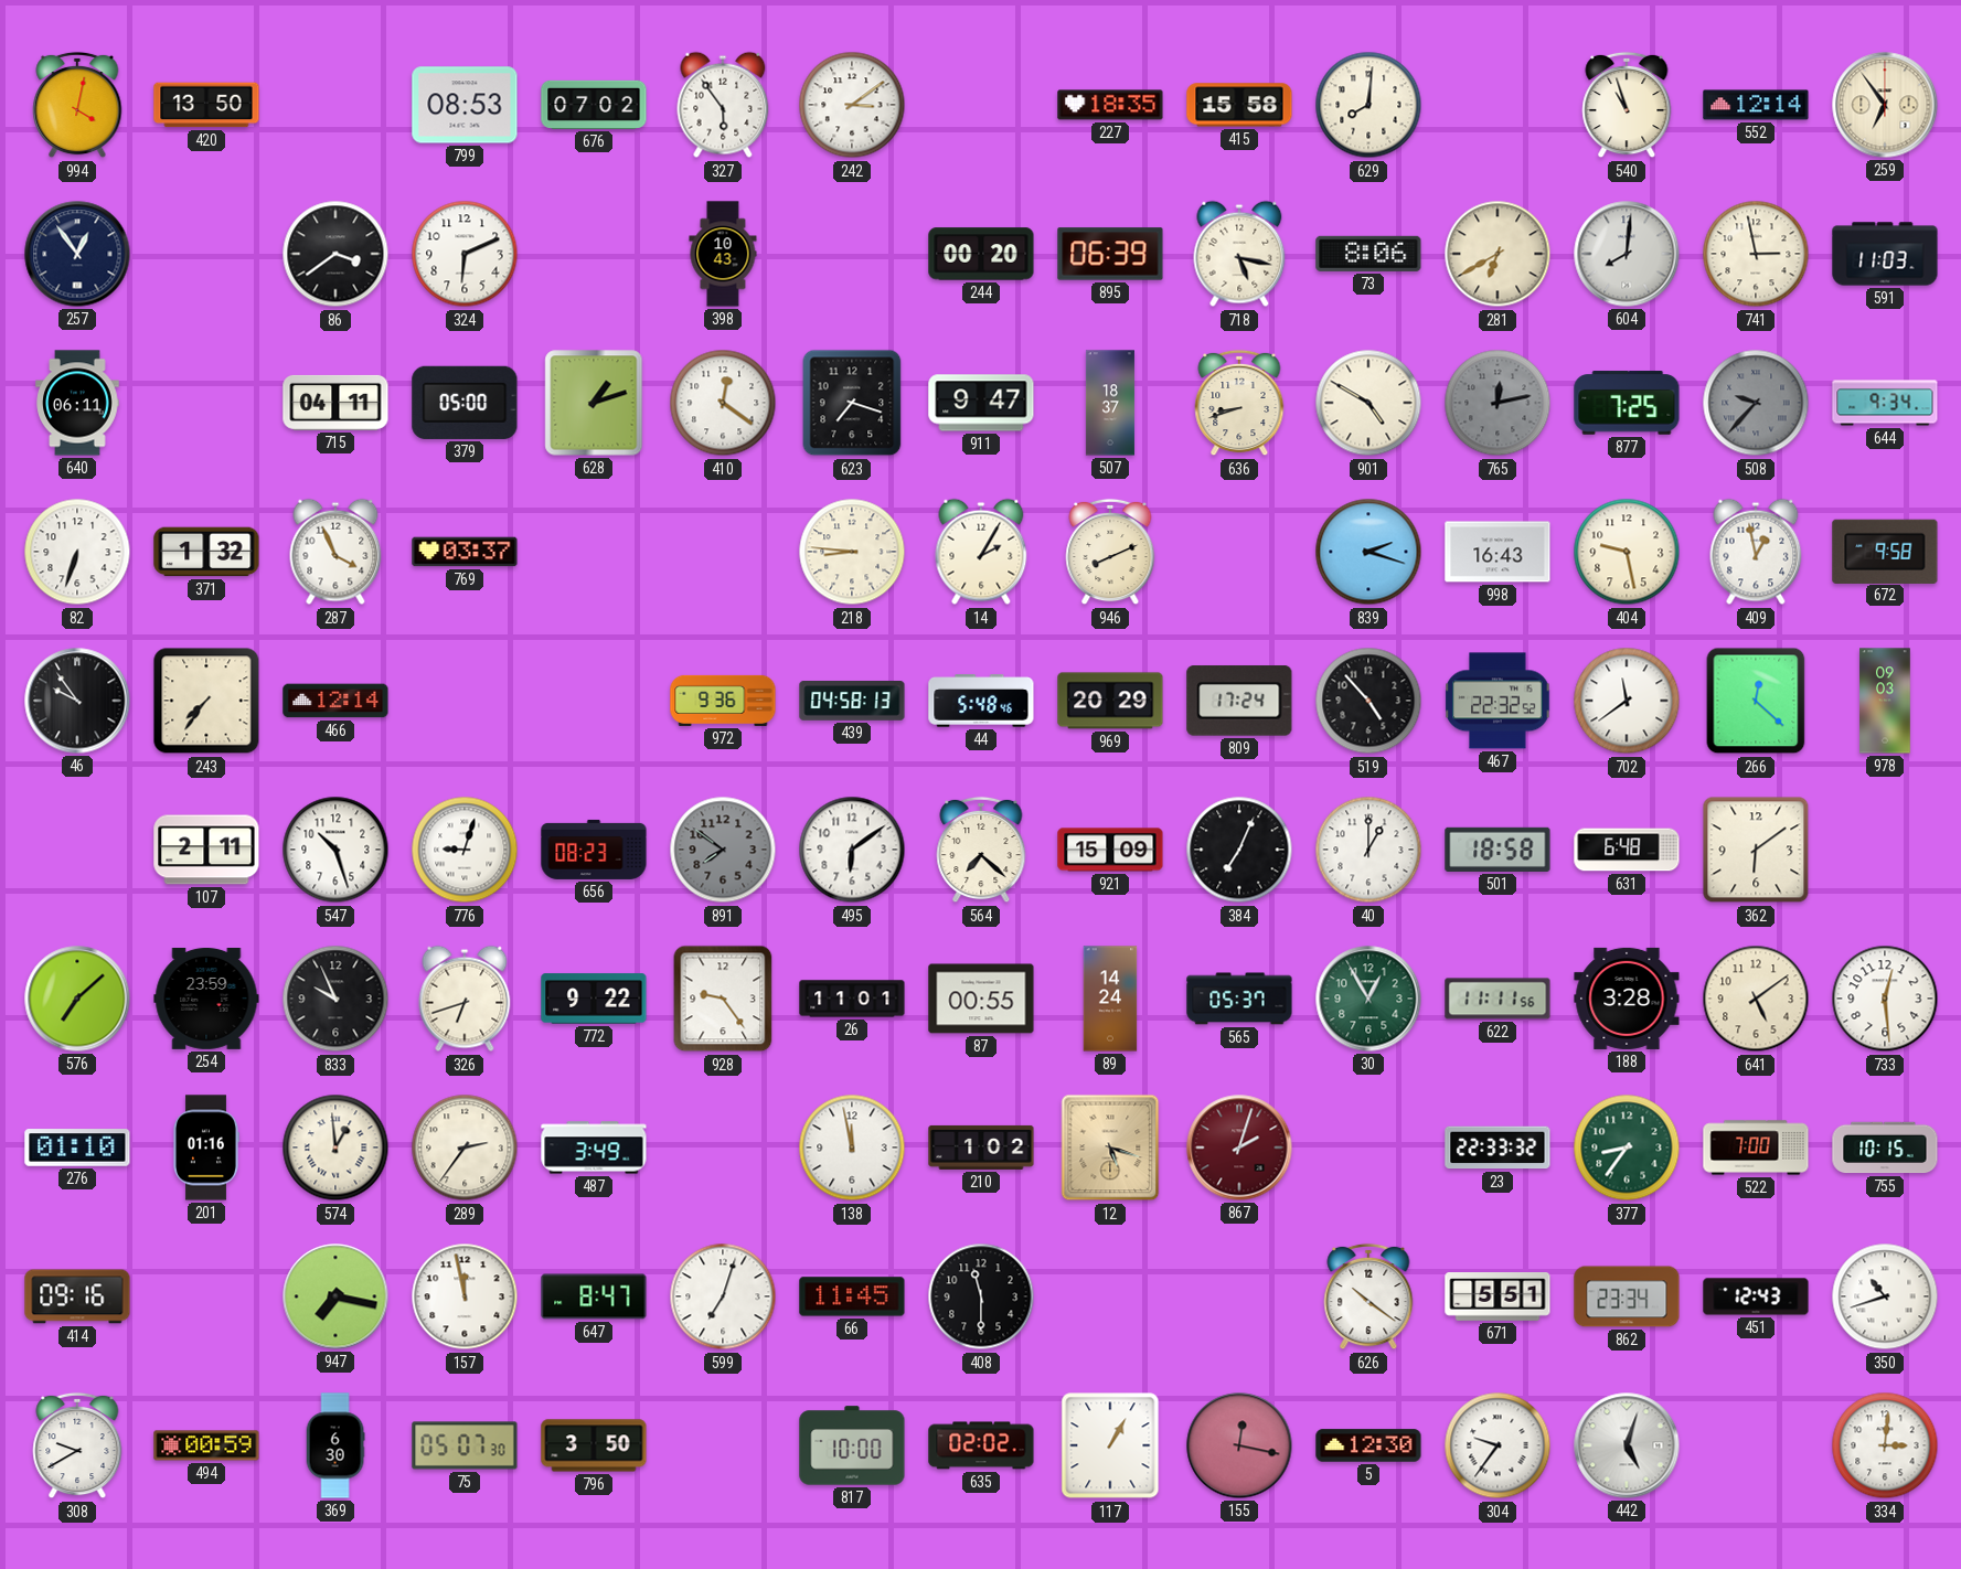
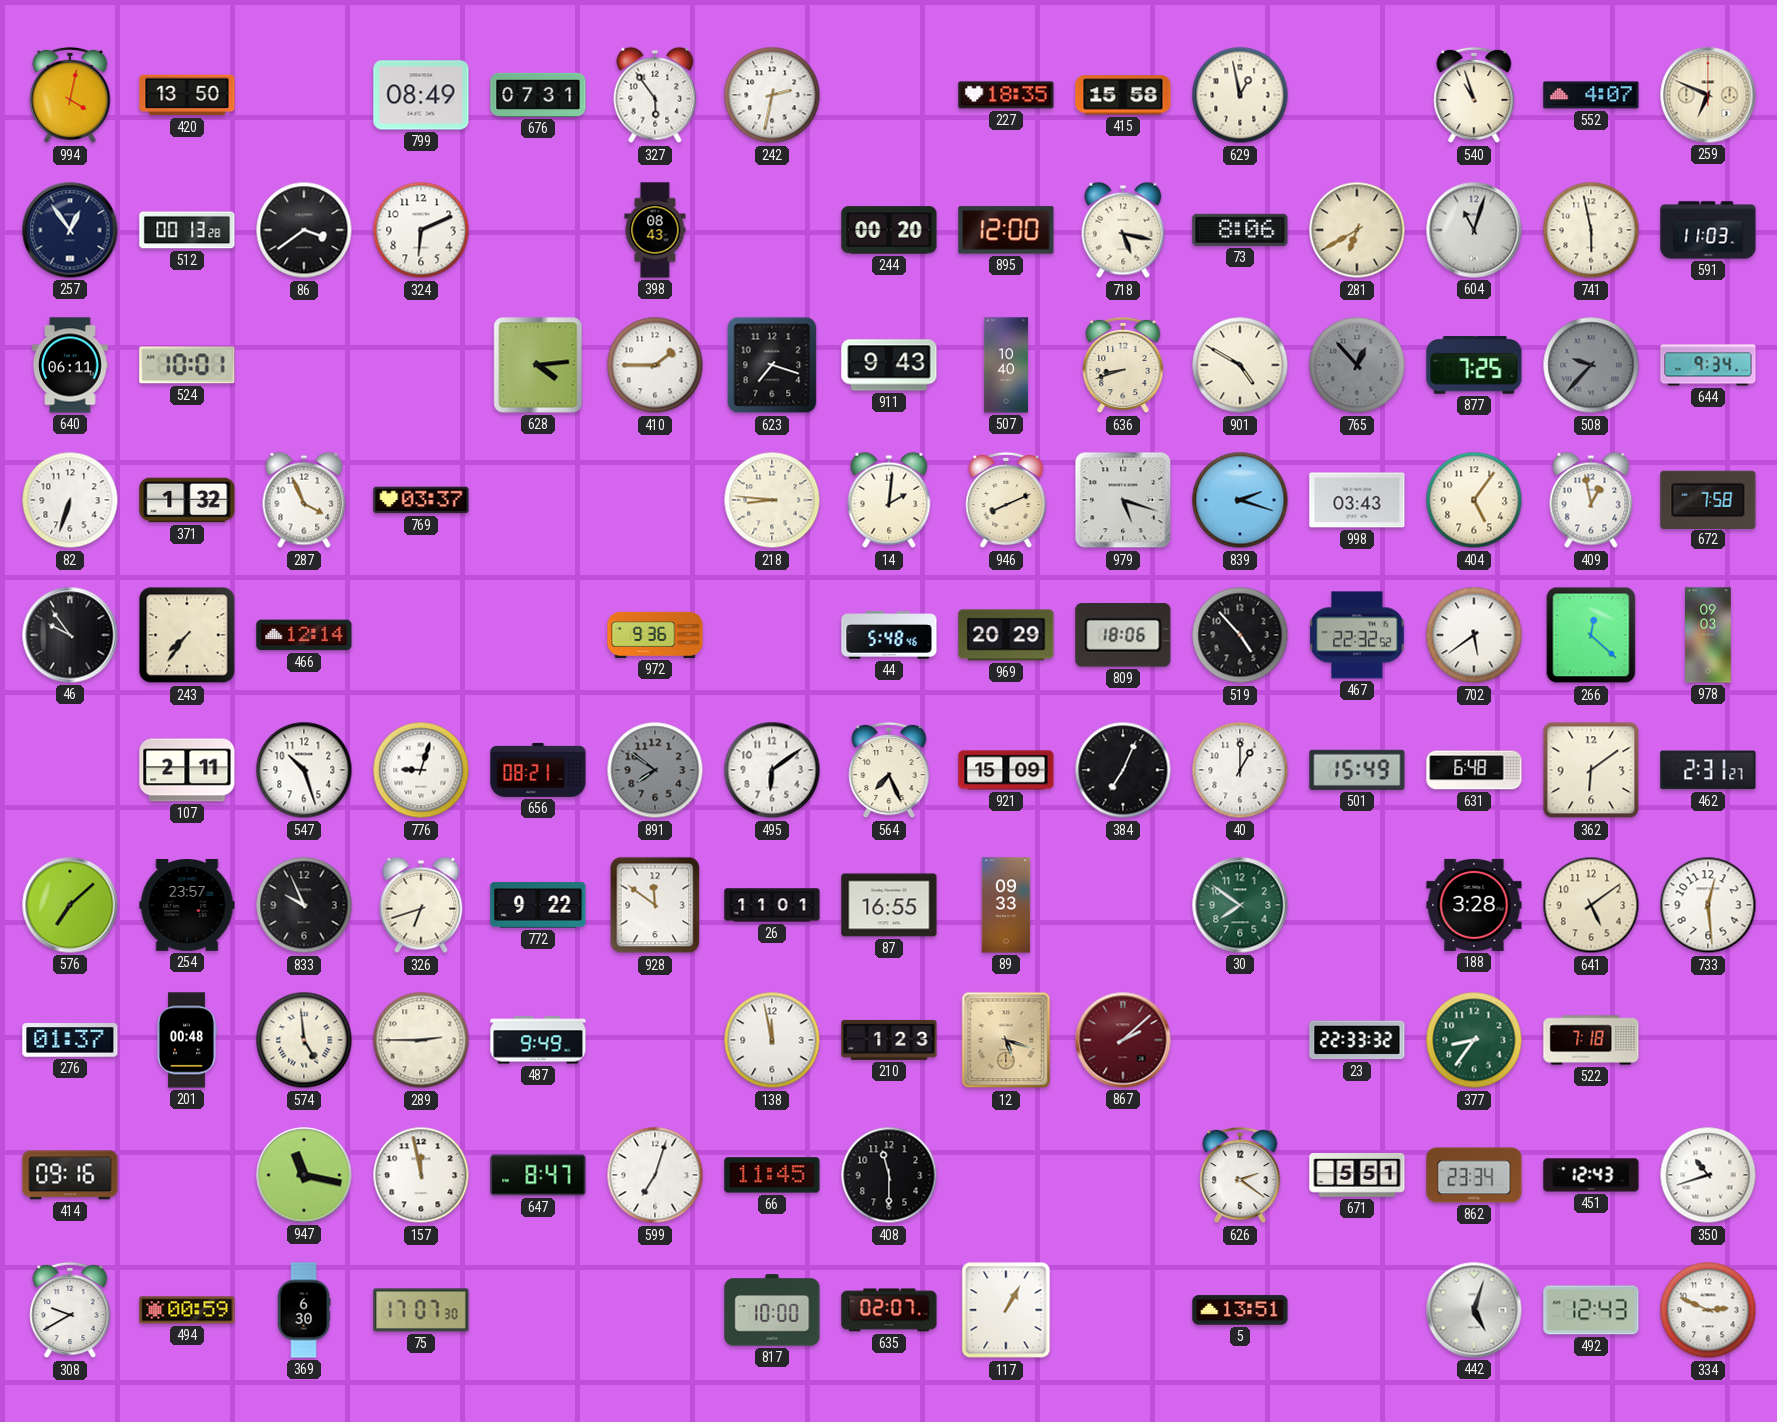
799: 08:53 -> 08:49 (421, 95)
676: 07:02 -> 07:31 (538, 95)
242: 3:09 -> 2:32 (772, 95)
629: 8:01 -> 12:58 (1240, 95)
552: 12:14 -> 4:07 (1591, 95)
259: 6:54 -> 6:49 (1708, 95)
512: none -> 00:13 (187, 230)
398: 10:43 -> 08:43 (655, 230)
895: 06:39 -> 12:00 (1006, 230)
604: 8:01 -> 11:03 (1474, 230)
741: 2:58 -> 5:58 (1591, 230)
524: none -> 10:01 (187, 365)
715: 04:11 -> none (335, 403)
379: 05:00 -> none (465, 403)
628: 1:12 -> 4:14 (538, 365)
410: 12:21 -> 1:45 (655, 365)
911: 9:47 -> 9:43 (889, 365)
507: 18:37 -> 10:40 (1006, 365)
765: 12:13 -> 12:53 (1357, 365)
14: 2:05 -> 2:01 (889, 500)
979: none -> 5:18 (1123, 500)
998: 16:43 -> 03:43 (1357, 500)
404: 9:28 -> 5:06 (1474, 500)
672: 9:58 -> 7:58 (1708, 499)
439: 04:58 -> none (852, 702)
809: 17:24 -> 18:06 (1123, 635)
702: 11:39 -> 5:39 (1474, 635)
656: 08:23 -> 08:21 (538, 770)
564: 7:22 -> 7:26 (889, 770)
501: 18:58 -> 15:49 (1357, 770)
462: none -> 2:31 (1708, 770)
254: 23:59 -> 23:57 (187, 906)
928: 9:24 -> 11:51 (655, 905)
87: 00:55 -> 16:55 (889, 905)
89: 14:24 -> 09:33 (1006, 905)
565: 05:37 -> none (1239, 999)
30: 12:55 -> 7:51 (1240, 905)
622: 11:11 -> none (1498, 999)
276: 01:10 -> 01:37 (70, 1040)
201: 01:16 -> 00:48 (186, 1040)
574: 12:59 -> 4:59 (304, 1040)
289: 2:36 -> 2:45 (421, 1040)
487: 3:49 -> 9:49 (538, 1040)
210: 1:02 -> 1:23 (889, 1040)
867: 2:03 -> 2:08 (1123, 1040)
522: 7:00 -> 7:18 (1591, 1040)
755: 10:15 -> none (1885, 1148)
947: 7:17 -> 11:17 (304, 1175)
626: 10:21 -> 2:21 (1240, 1175)
75: 05:07 -> 17:07 (421, 1310)
796: 3:50 -> none (594, 1445)
635: 02:02 -> 02:07 (889, 1310)
155: 12:17 -> none (1239, 1445)
5: 12:30 -> 13:51 (1240, 1310)
304: 9:36 -> none (1498, 1445)
492: none -> 12:43 (1591, 1310)
334: 3:01 -> 2:49 (1708, 1310)
